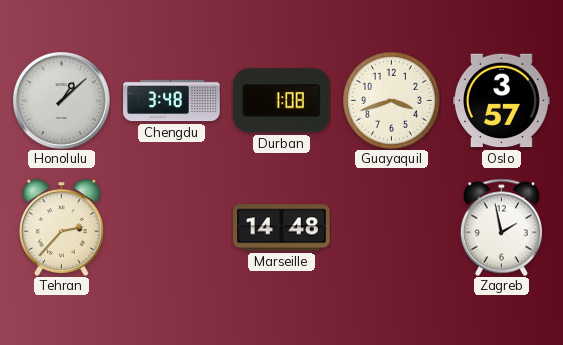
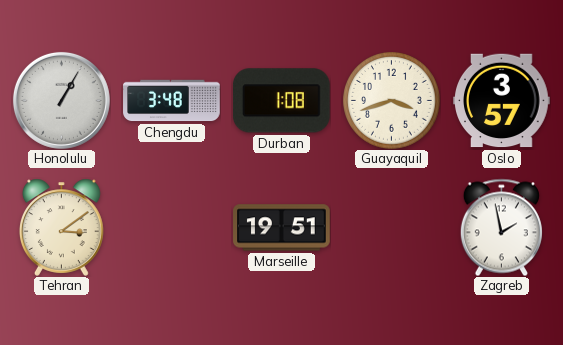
Honolulu: 1:08 -> 1:05 (61, 100)
Tehran: 2:37 -> 3:09 (62, 227)
Marseille: 14:48 -> 19:51 (282, 228)
